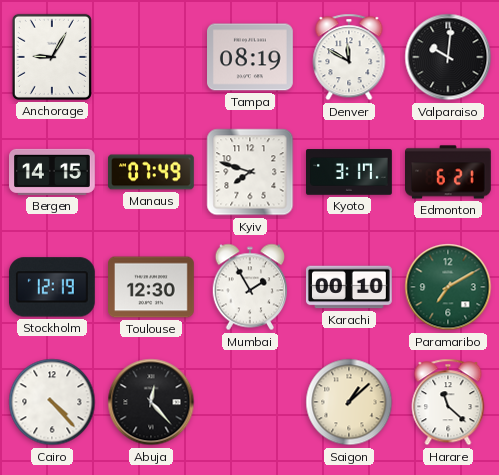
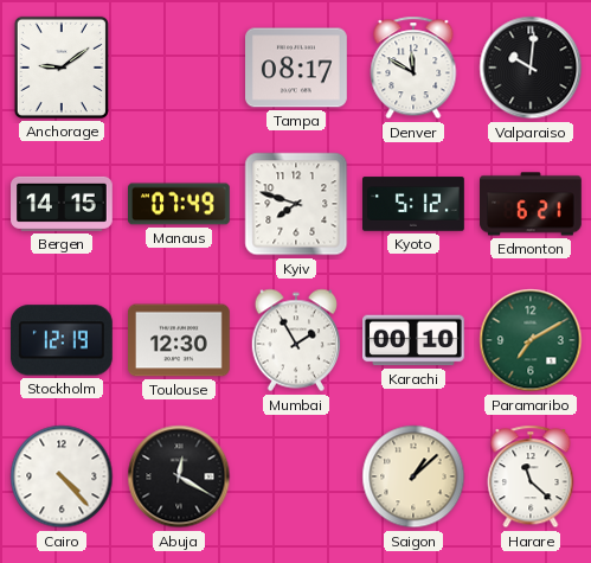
Anchorage: 9:05 -> 9:09 (62, 68)
Tampa: 08:19 -> 08:17 (297, 68)
Kyoto: 3:17 -> 5:12 (413, 204)
Abuja: 12:23 -> 12:20 (179, 476)
